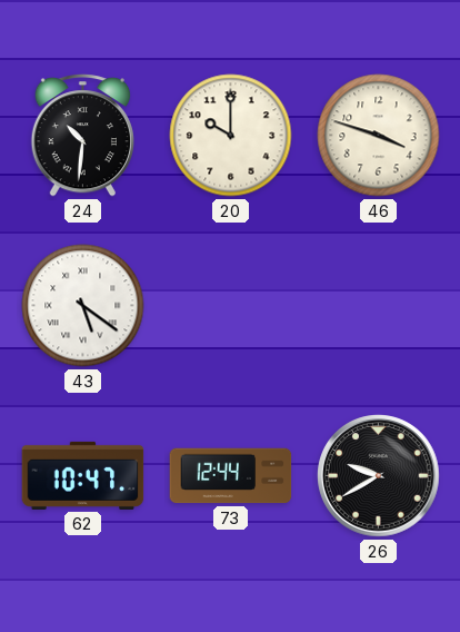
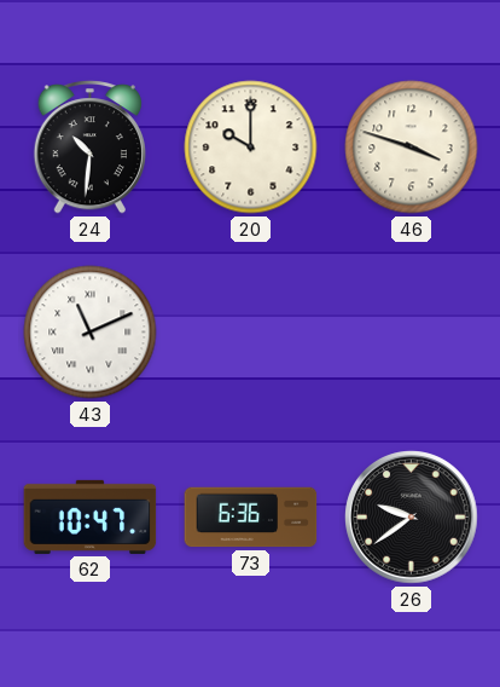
43: 5:21 -> 11:11 (91, 333)
73: 12:44 -> 6:36 (251, 518)
26: 9:40 -> 9:39 (412, 518)
